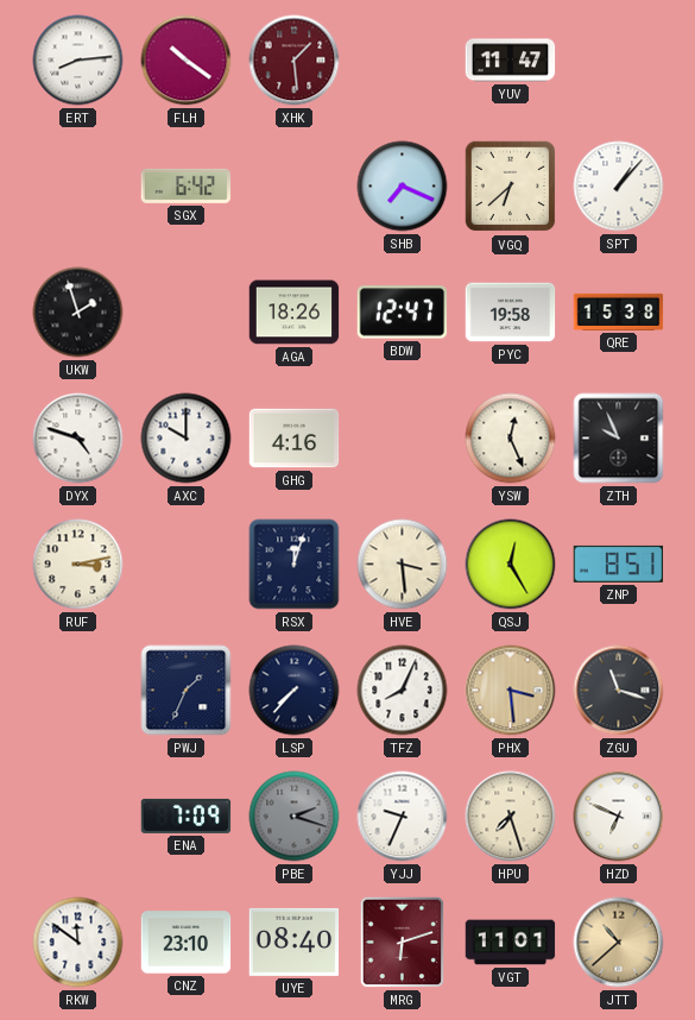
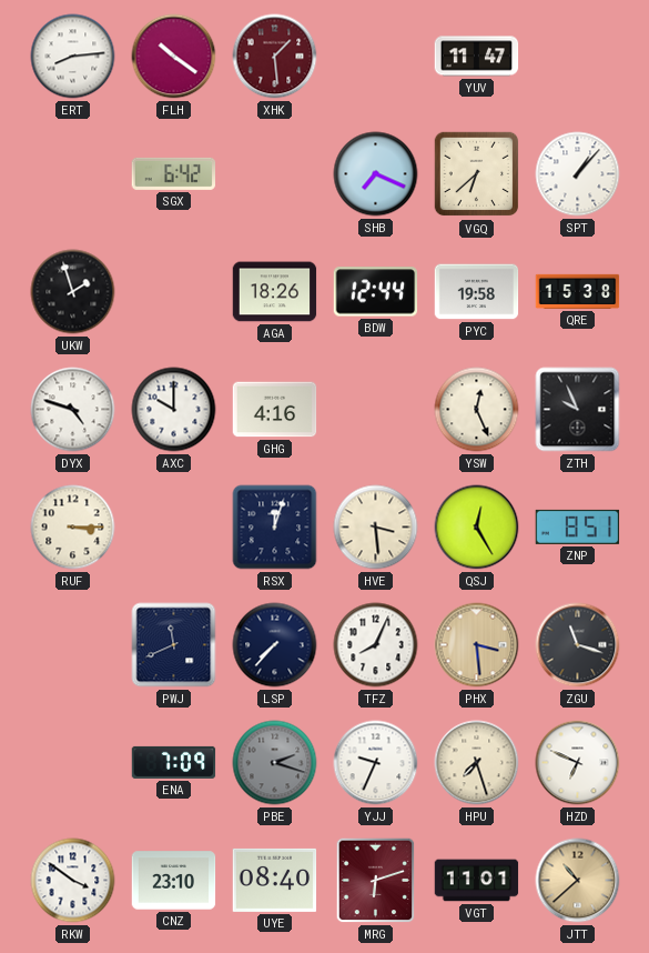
BDW: 12:47 -> 12:44 (376, 292)
RUF: 3:13 -> 3:15 (73, 528)
PWJ: 1:34 -> 11:41 (174, 645)
RKW: 11:51 -> 3:51 (73, 881)
